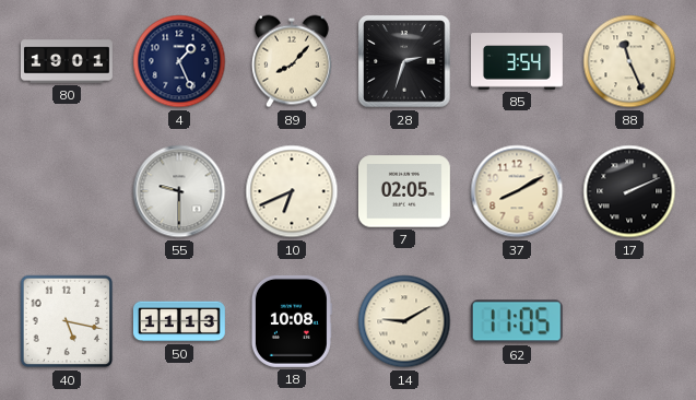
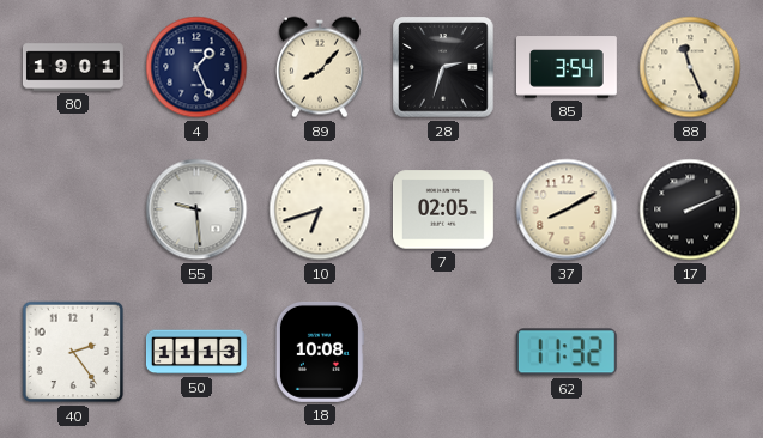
55: 9:30 -> 9:29 (196, 209)
10: 6:41 -> 6:42 (320, 209)
40: 5:17 -> 2:24 (73, 352)
14: 9:10 -> none (404, 321)
62: 11:05 -> 11:32 (567, 352)
